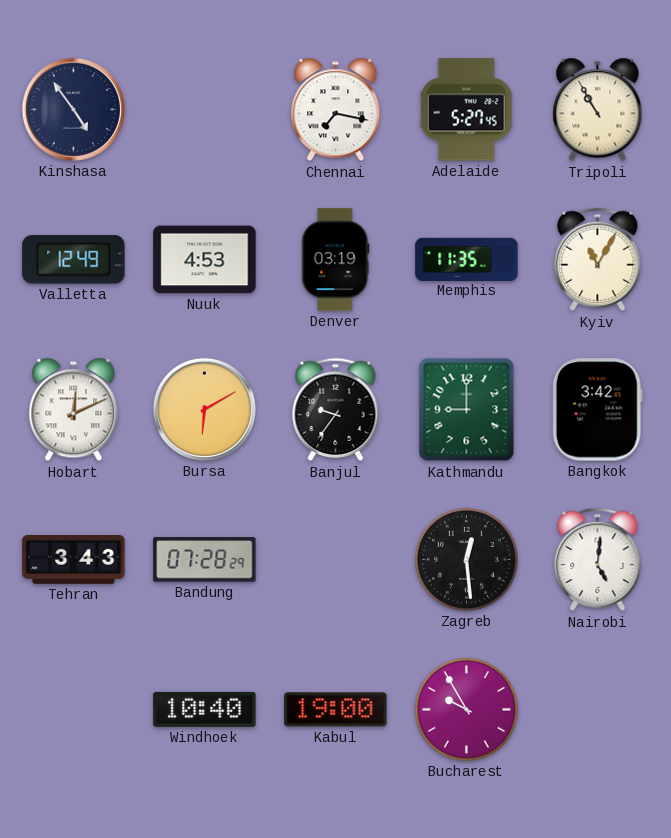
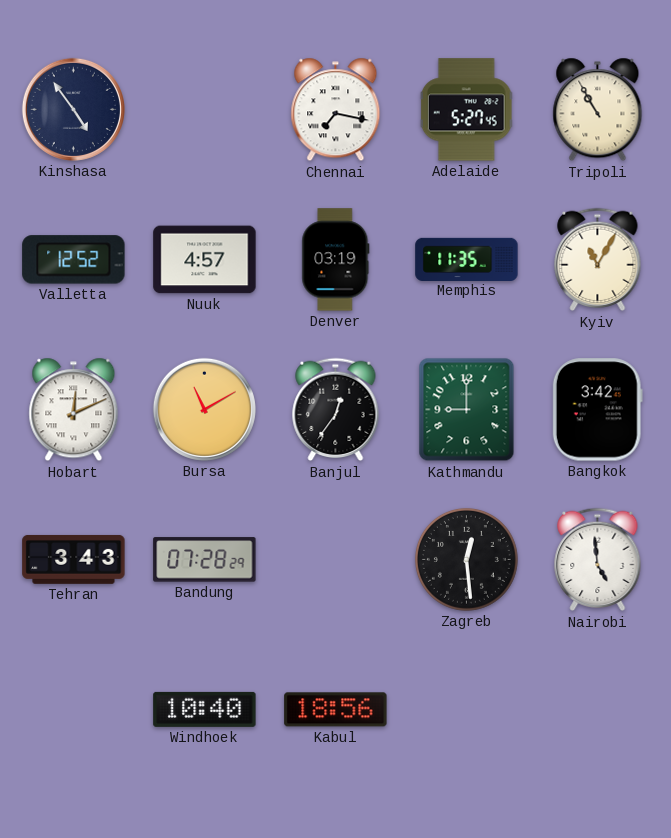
Valletta: 12:49 -> 12:52 (74, 260)
Nuuk: 4:53 -> 4:57 (205, 260)
Bursa: 6:10 -> 11:10 (204, 409)
Banjul: 9:36 -> 12:36 (336, 410)
Nairobi: 5:01 -> 4:59 (598, 560)
Kabul: 19:00 -> 18:56 (336, 710)
Bucharest: 9:55 -> none (466, 710)
